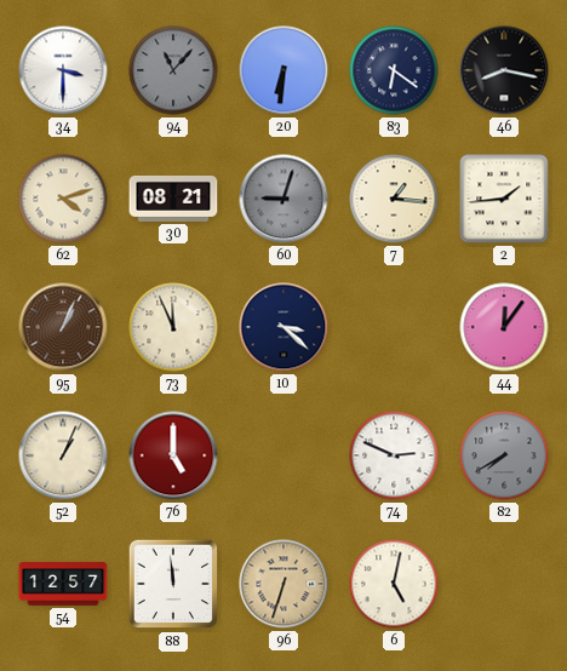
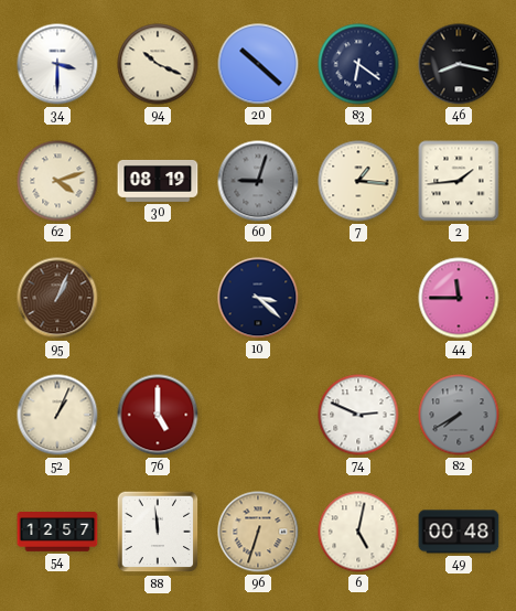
94: 11:07 -> 10:19 (158, 64)
94 dial: grey -> cream (158, 64)
20: 6:31 -> 10:22 (258, 64)
30: 08:21 -> 08:19 (158, 181)
73: 11:56 -> none (173, 327)
44: 12:06 -> 11:45 (459, 298)
49: none -> 00:48 (459, 532)
